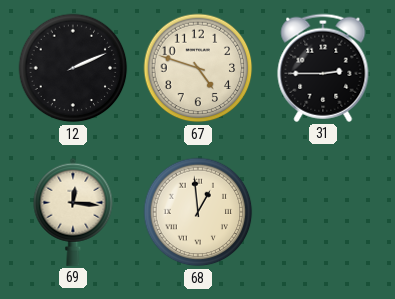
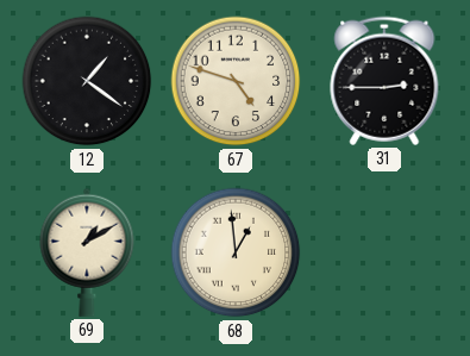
12: 2:11 -> 1:21 (87, 81)
69: 12:16 -> 1:10 (87, 252)
